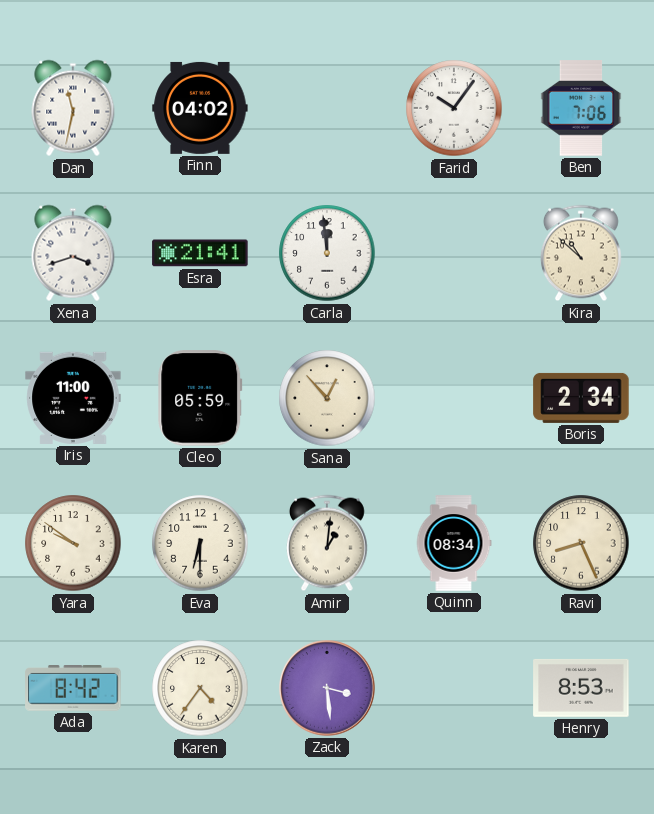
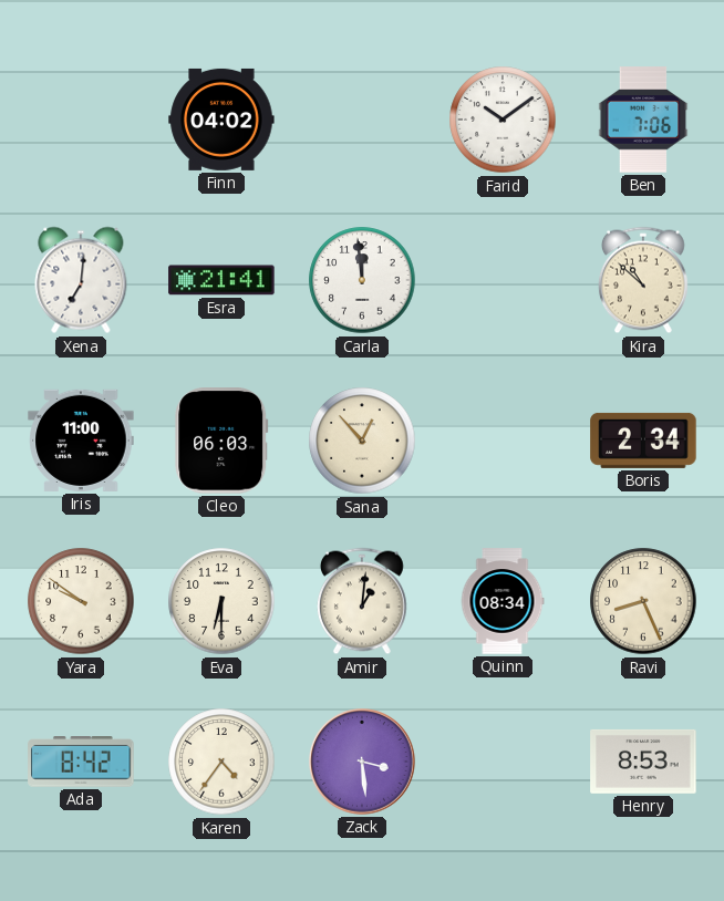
Dan: 11:32 -> none (73, 108)
Farid: 10:06 -> 10:09 (503, 120)
Xena: 3:42 -> 7:01 (81, 280)
Cleo: 05:59 -> 06:03 (221, 441)
